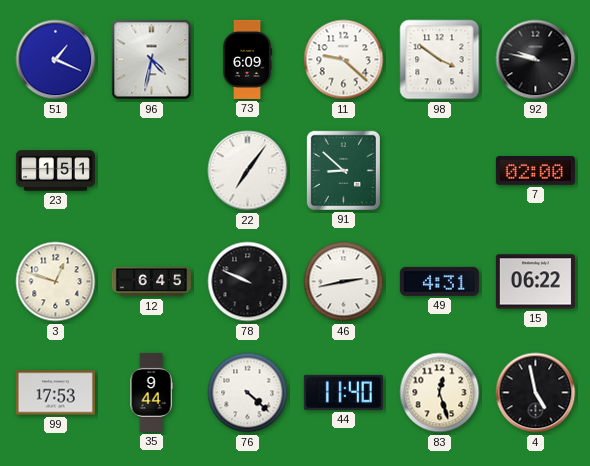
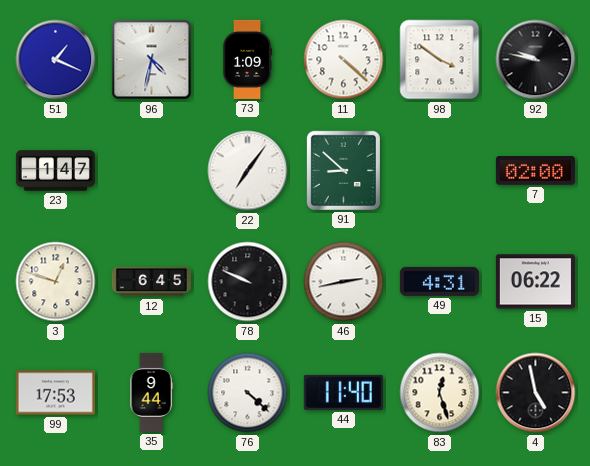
73: 6:09 -> 1:09 (247, 59)
11: 9:22 -> 4:22 (344, 60)
23: 1:51 -> 1:47 (55, 171)
